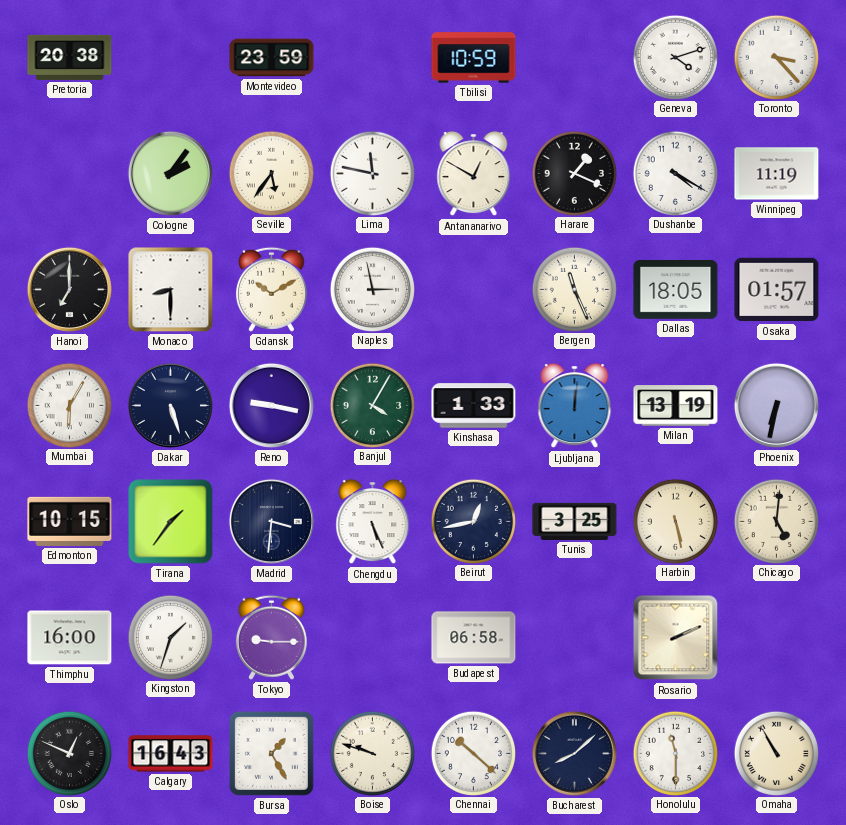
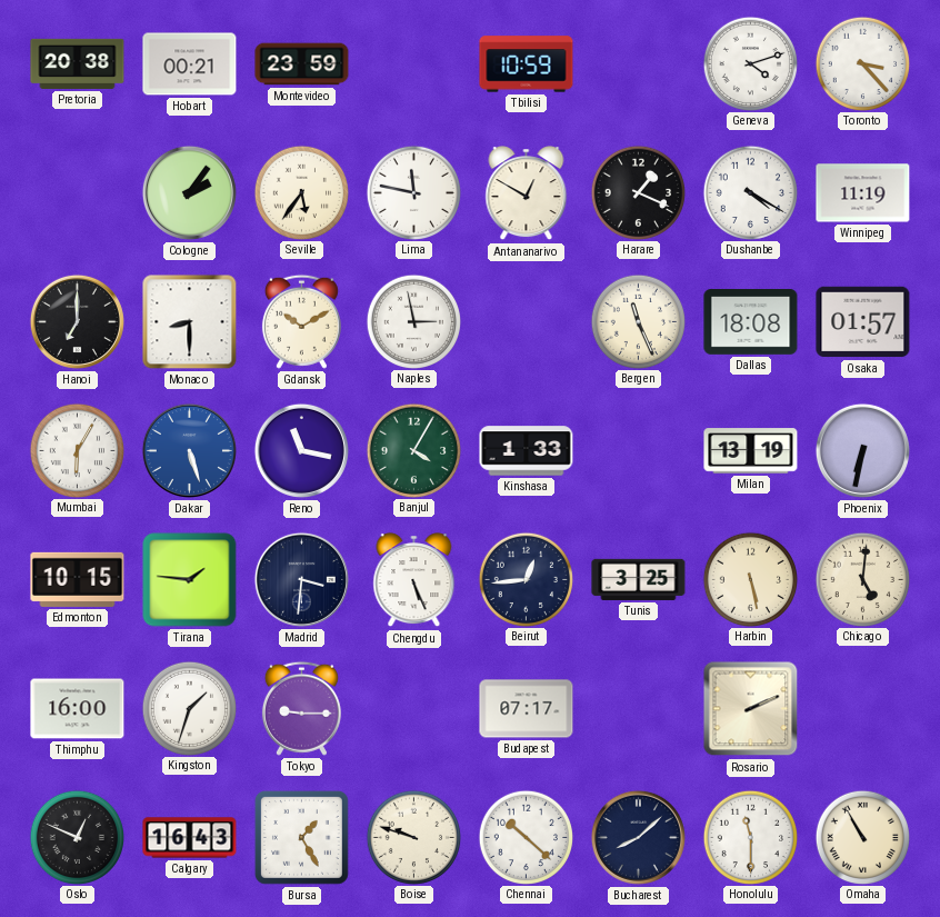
Hobart: none -> 00:21 (190, 64)
Dallas: 18:05 -> 18:08 (751, 322)
Dakar dial: navy -> blue (189, 450)
Reno: 9:17 -> 11:17 (301, 450)
Ljubljana: 12:01 -> none (575, 406)
Tirana: 1:36 -> 1:46 (190, 580)
Beirut: 12:43 -> 12:44 (526, 579)
Budapest: 06:58 -> 07:17 (527, 709)
